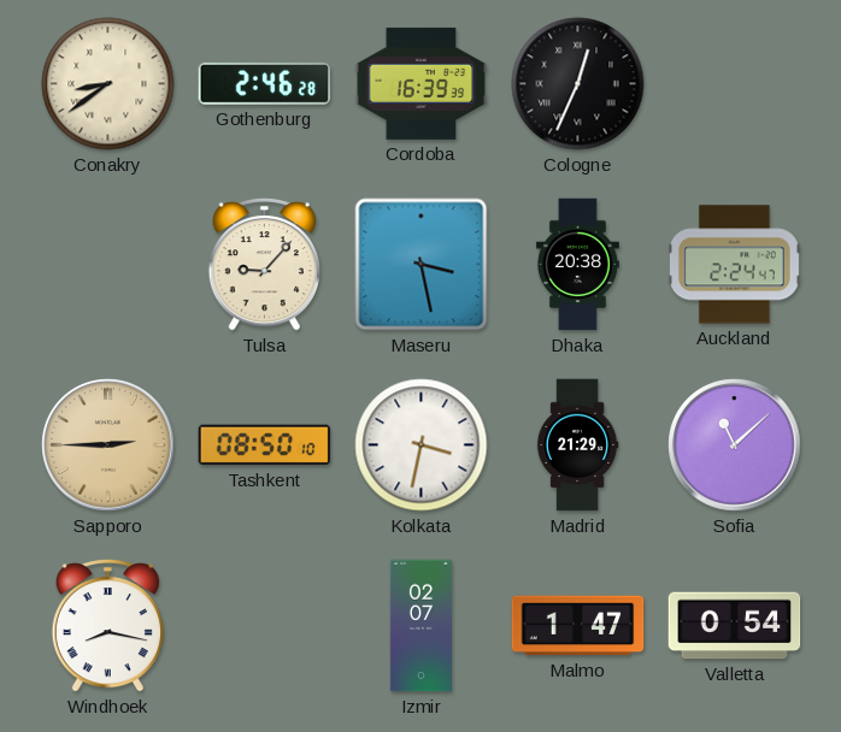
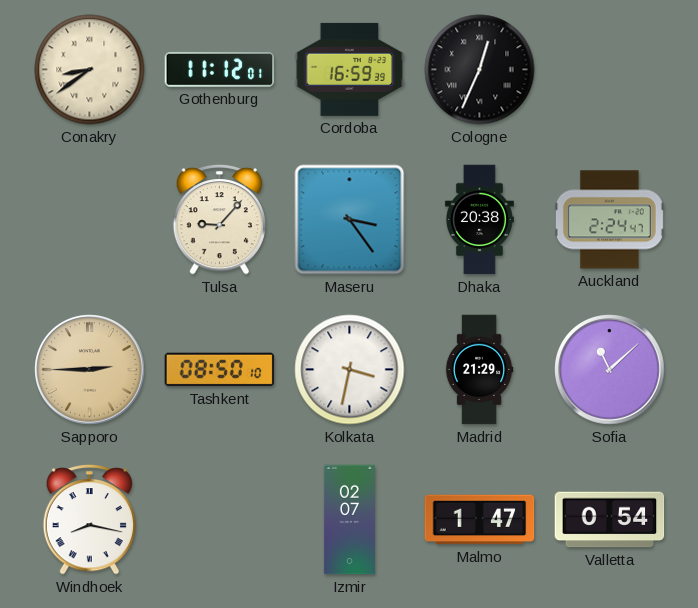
Gothenburg: 2:46 -> 11:12 (220, 69)
Cordoba: 16:39 -> 16:59 (350, 69)
Maseru: 3:28 -> 3:24 (350, 220)
